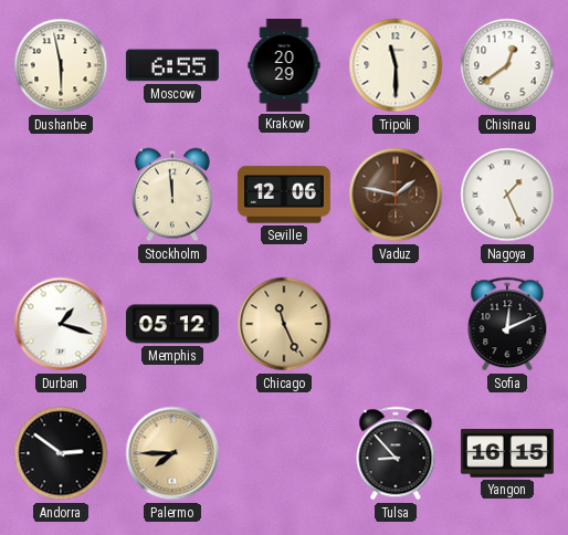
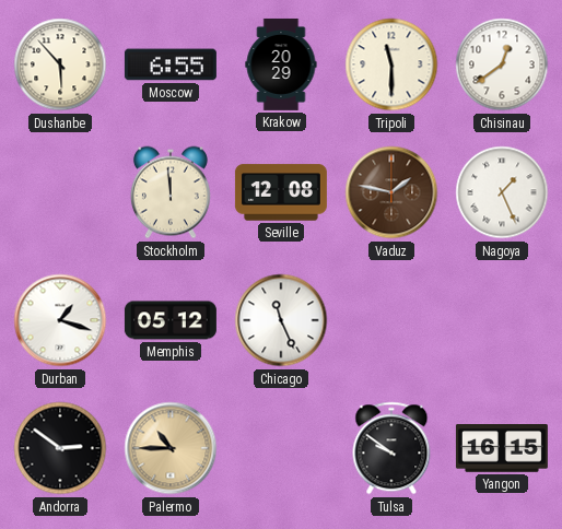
Dushanbe: 5:58 -> 5:53 (60, 64)
Seville: 12:06 -> 12:08 (281, 192)
Chicago dial: champagne -> white (281, 320)
Sofia: 12:11 -> none (507, 324)
Palermo: 7:45 -> 10:45 (171, 448)
Tulsa: 8:53 -> 9:51 (391, 448)
